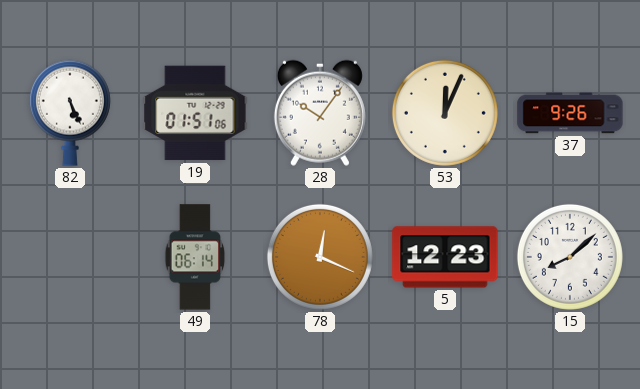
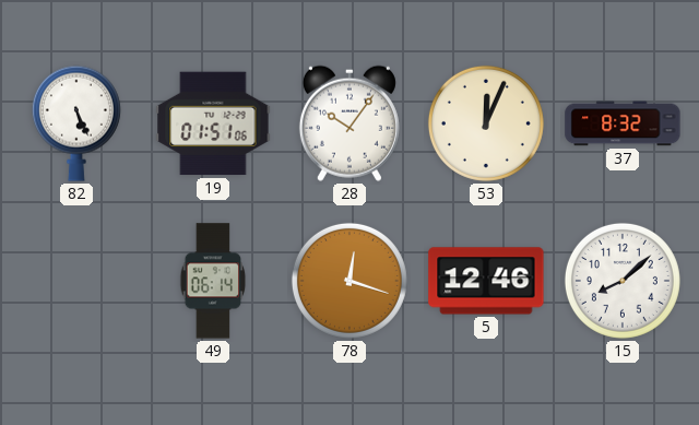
37: 9:26 -> 8:32 (623, 123)
78: 12:19 -> 12:18 (349, 281)
5: 12:23 -> 12:46 (486, 281)
